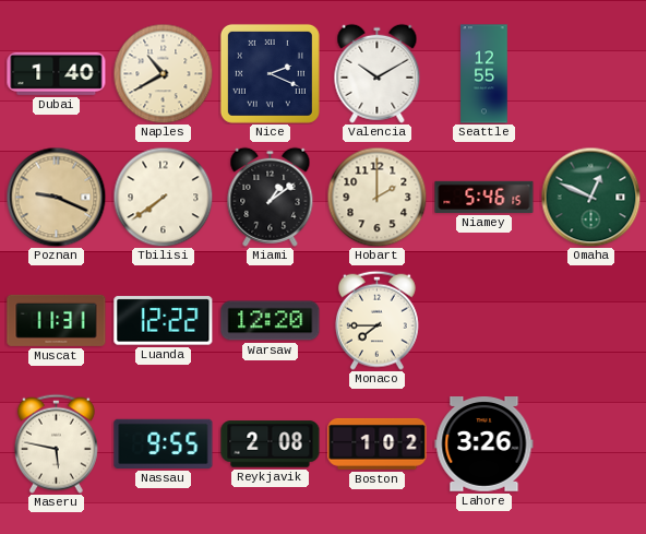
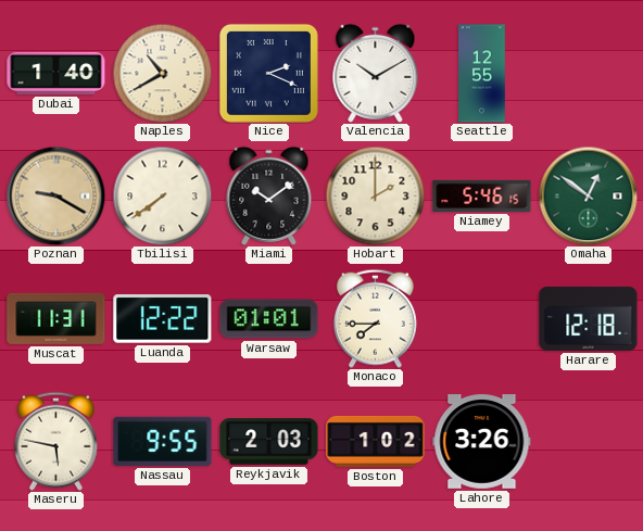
Poznan: 9:19 -> 9:20 (55, 195)
Miami: 1:09 -> 10:09 (269, 195)
Omaha: 12:49 -> 12:51 (588, 195)
Warsaw: 12:20 -> 01:01 (269, 319)
Harare: none -> 12:18 (589, 318)
Reykjavik: 2:08 -> 2:03 (269, 442)
